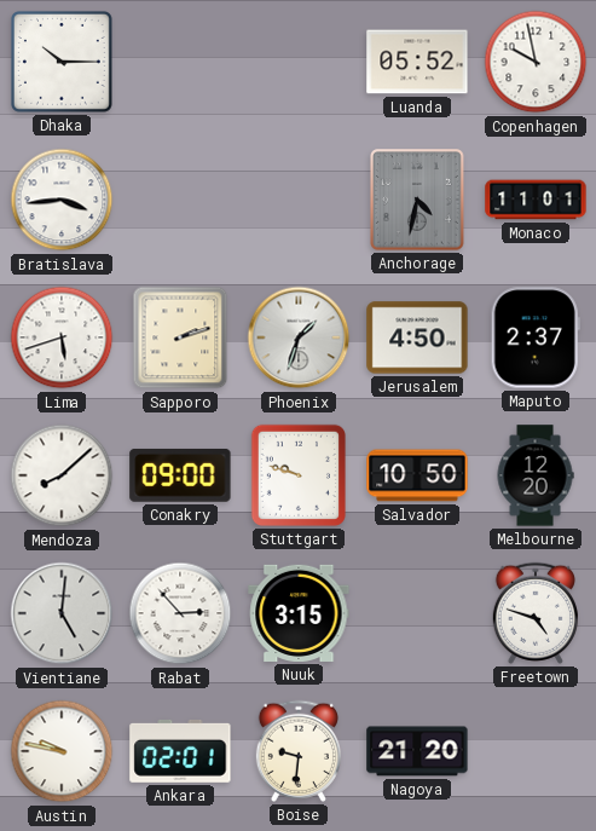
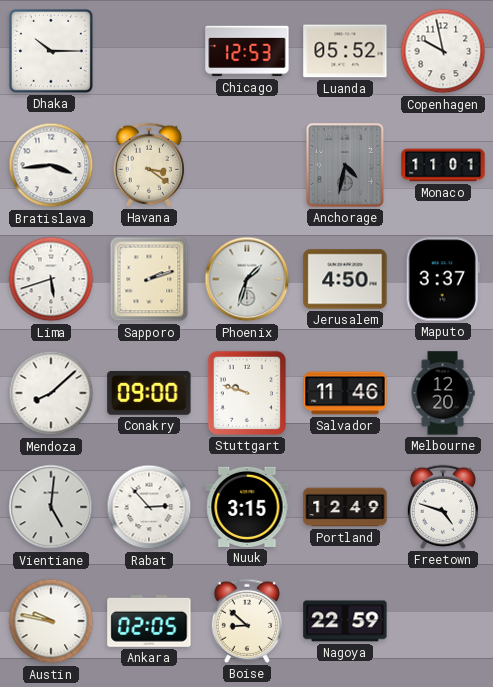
Chicago: none -> 12:53 (247, 51)
Havana: none -> 3:21 (149, 165)
Maputo: 2:37 -> 3:37 (443, 279)
Salvador: 10:50 -> 11:46 (345, 393)
Portland: none -> 12:49 (345, 507)
Ankara: 02:01 -> 02:05 (149, 621)
Boise: 9:31 -> 8:52 (247, 621)
Nagoya: 21:20 -> 22:59 (345, 621)
